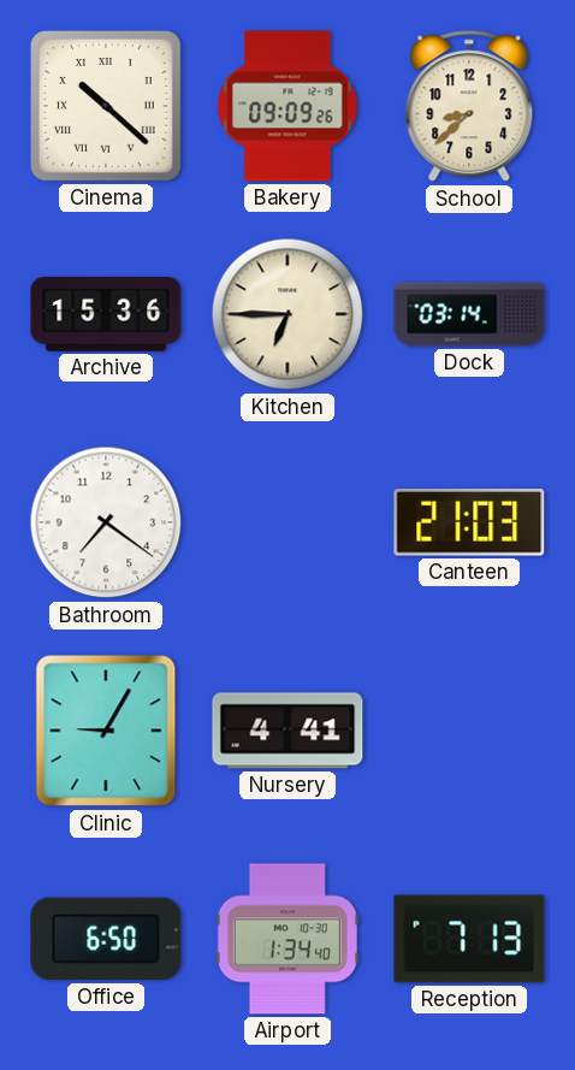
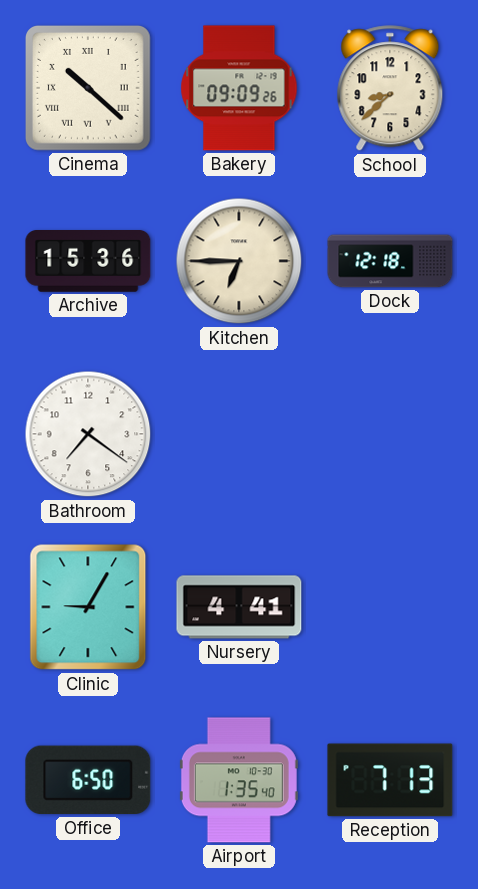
Dock: 03:14 -> 12:18 (390, 261)
Canteen: 21:03 -> none (469, 524)
Airport: 1:34 -> 1:35 (239, 780)
